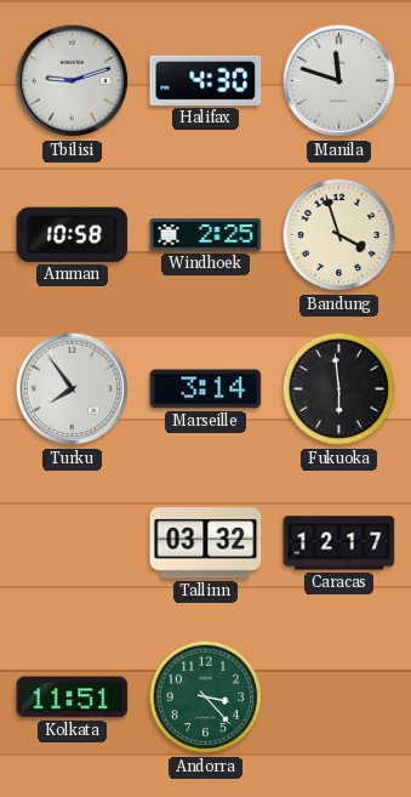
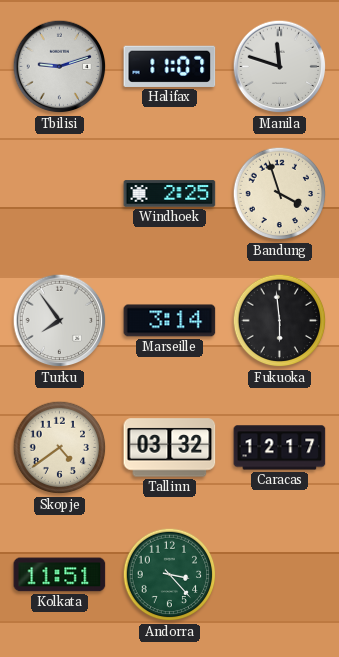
Halifax: 4:30 -> 11:07 (170, 66)
Amman: 10:58 -> none (73, 234)
Skopje: none -> 4:39 (60, 448)
